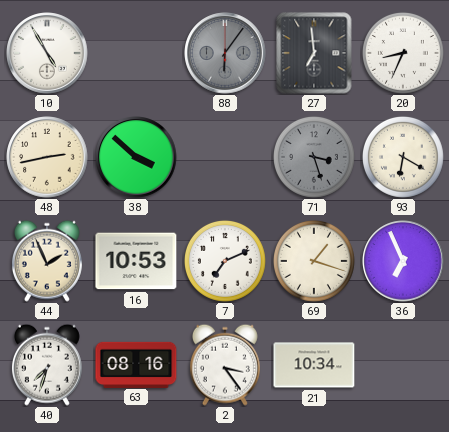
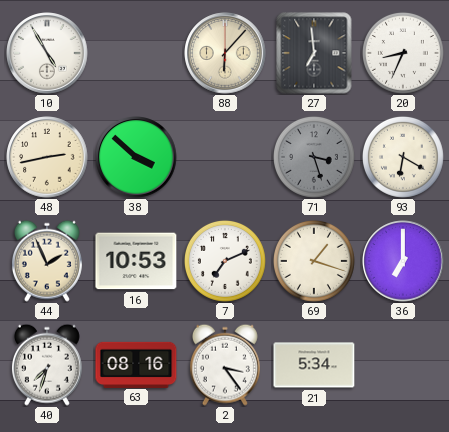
88: 6:06 -> 6:07 (225, 53)
88 dial: grey -> cream (225, 53)
36: 6:56 -> 7:00 (403, 261)
21: 10:34 -> 5:34 (314, 365)
